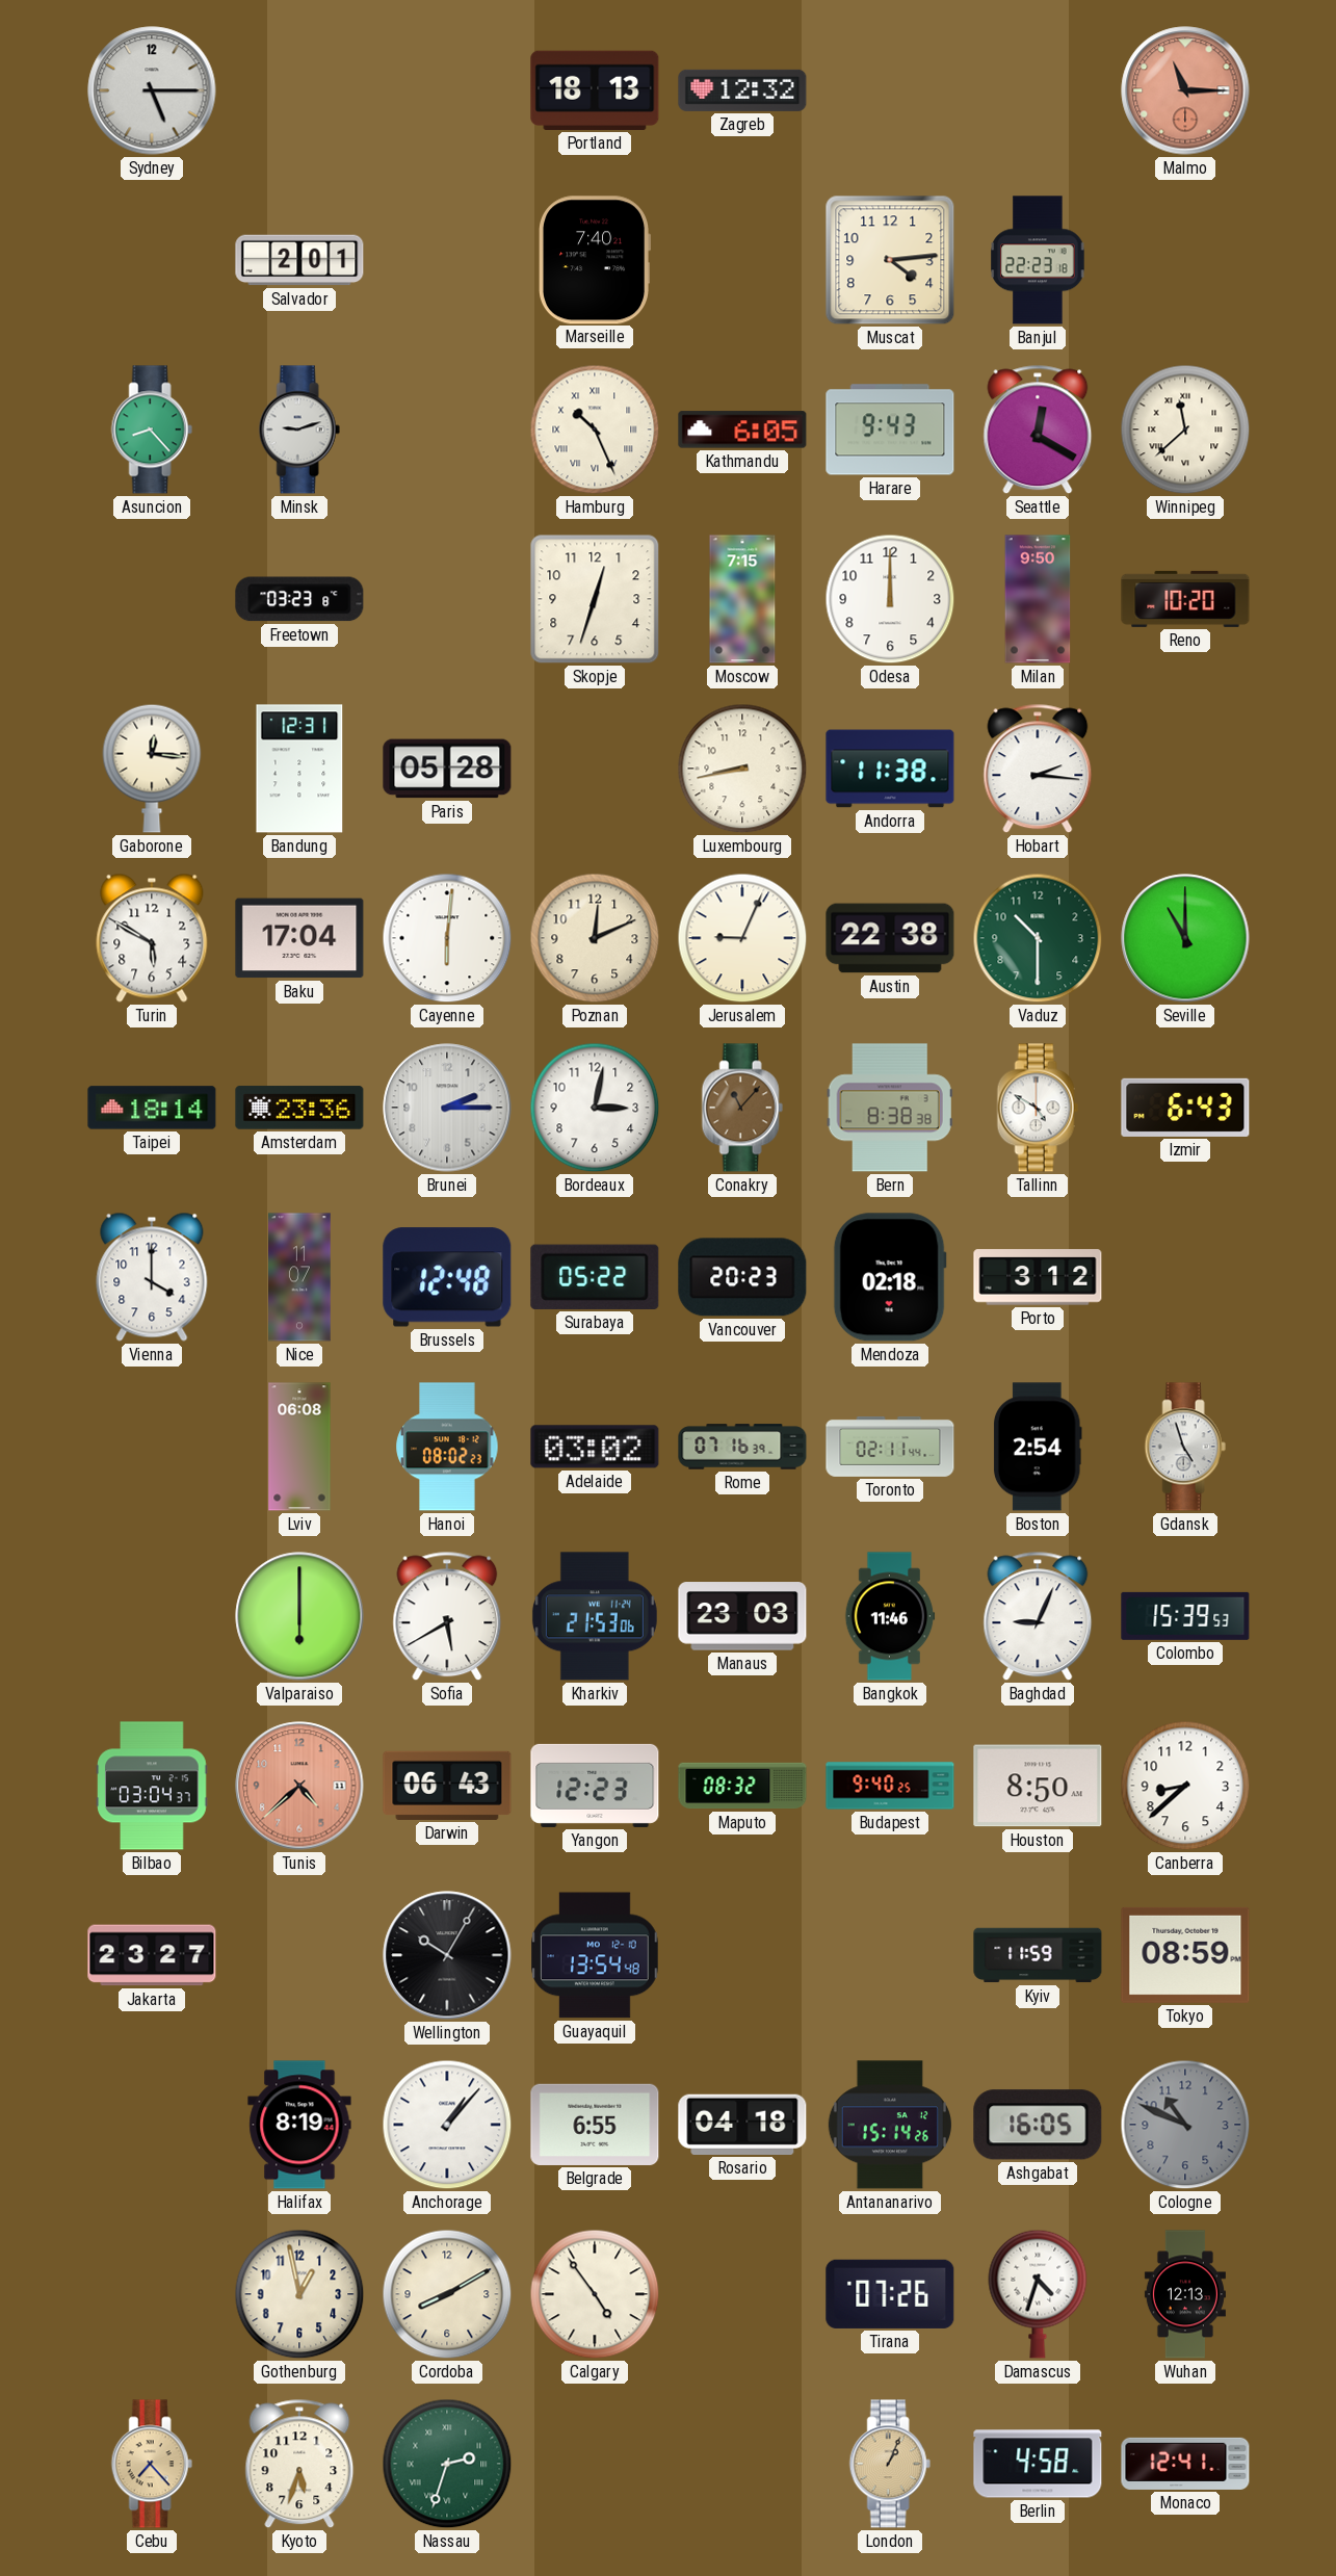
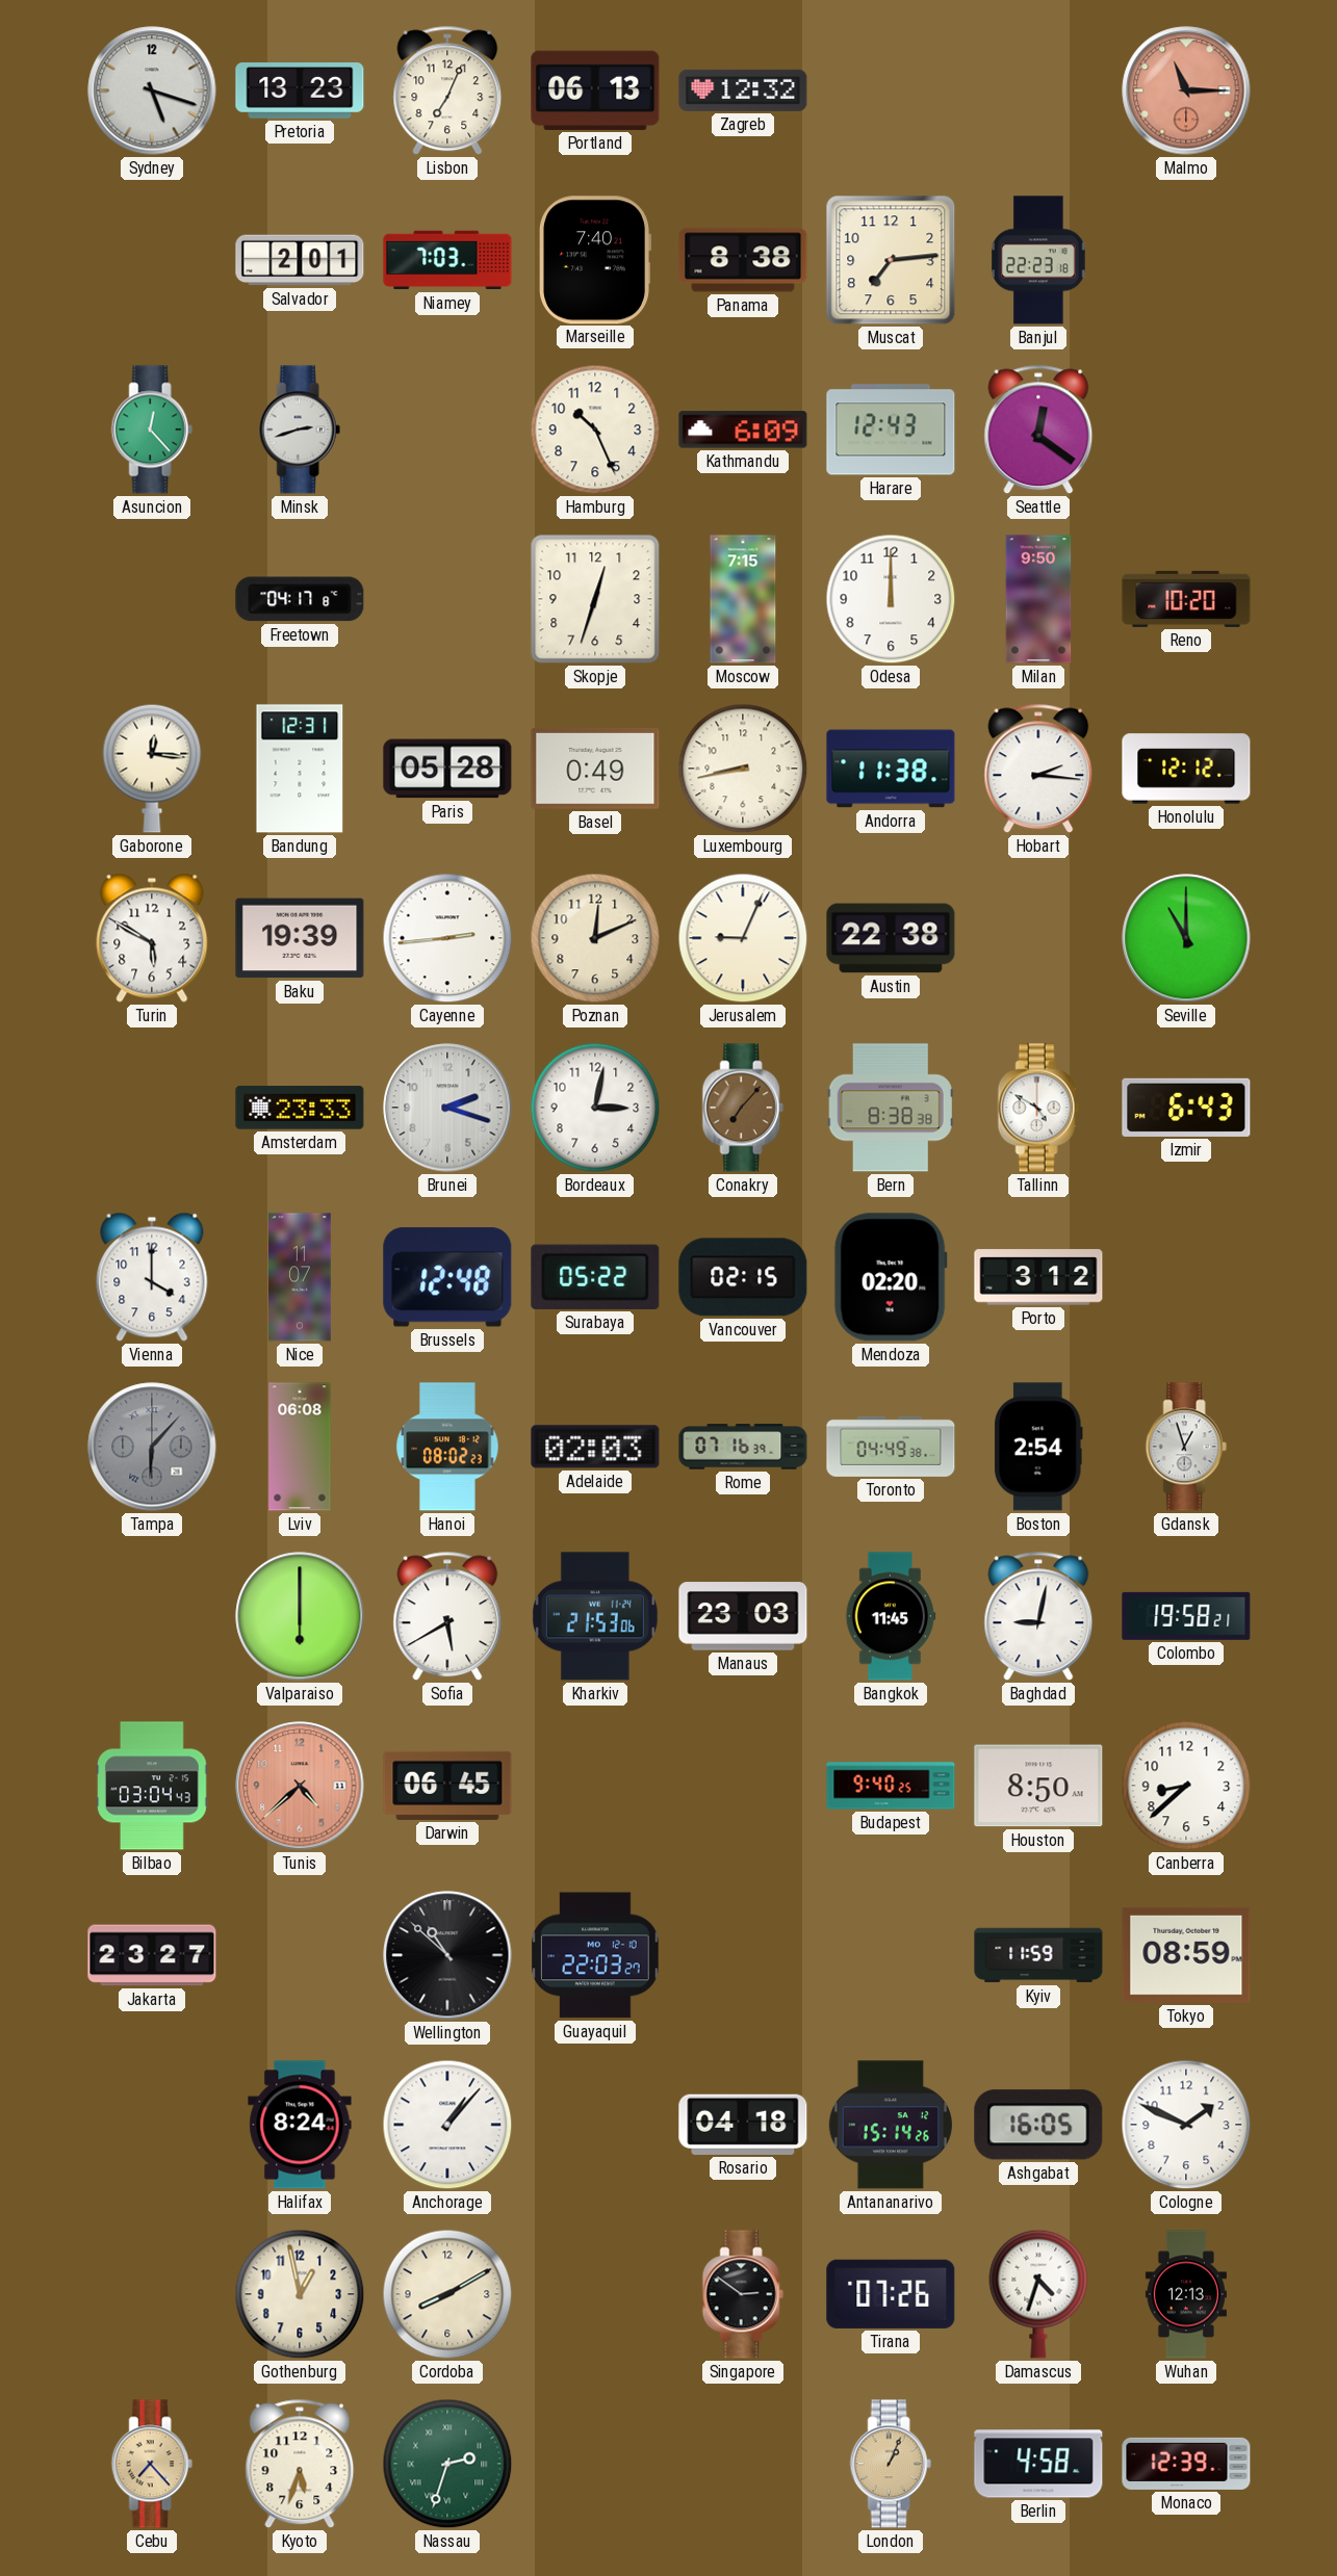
Sydney: 5:15 -> 5:18 (152, 90)
Pretoria: none -> 13:23 (300, 90)
Lisbon: none -> 7:04 (447, 90)
Portland: 18:13 -> 06:13 (595, 90)
Niamey: none -> 7:03 (447, 260)
Panama: none -> 8:38 (743, 260)
Muscat: 4:14 -> 7:14 (891, 260)
Asuncion: 8:23 -> 12:23 (152, 430)
Minsk: 9:12 -> 2:42 (300, 430)
Hamburg numerals: Roman -> Arabic (595, 430)
Kathmandu: 6:05 -> 6:09 (743, 430)
Harare: 9:43 -> 12:43 (891, 430)
Seattle: 12:20 -> 12:21 (1038, 430)
Winnipeg: 11:38 -> none (1185, 430)
Freetown: 03:23 -> 04:17 (300, 599)
Basel: none -> 0:49 (595, 769)
Honolulu: none -> 12:12 (1186, 769)
Baku: 17:04 -> 19:39 (300, 938)
Cayenne: 6:01 -> 2:44 (447, 938)
Vaduz: 10:30 -> none (1038, 938)
Taipei: 18:14 -> none (152, 1108)
Amsterdam: 23:36 -> 23:33 (300, 1108)
Brunei: 2:15 -> 2:18 (447, 1108)
Conakry: 11:07 -> 7:07 (743, 1108)
Vancouver: 20:23 -> 02:15 (743, 1277)
Mendoza: 02:18 -> 02:20 (891, 1277)
Tampa: none -> 6:07 (152, 1447)
Adelaide: 03:02 -> 02:03 (595, 1447)
Toronto: 02:11 -> 04:49 (891, 1447)
Gdansk: 4:57 -> 12:57 (1186, 1447)
Bangkok: 11:46 -> 11:45 (891, 1616)
Baghdad: 9:04 -> 9:02 (1038, 1616)
Colombo: 15:39 -> 19:58 (1186, 1616)
Bilbao: 03:04:37 -> 03:04:43 (152, 1786)
Darwin: 06:43 -> 06:45 (447, 1786)
Yangon: 12:23 -> none (595, 1786)
Maputo: 08:32 -> none (742, 1786)
Wellington: 10:05 -> 10:52 (447, 1955)
Guayaquil: 13:54 -> 22:03 (595, 1955)
Halifax: 8:19 -> 8:24 (300, 2125)
Belgrade: 6:55 -> none (595, 2125)
Cologne: 10:49 -> 1:49 (1186, 2125)
Cologne dial: grey -> white (1186, 2125)
Calgary: 4:54 -> none (595, 2294)
Singapore: none -> 2:51 (743, 2294)
Monaco: 12:41 -> 12:39 (1186, 2464)
